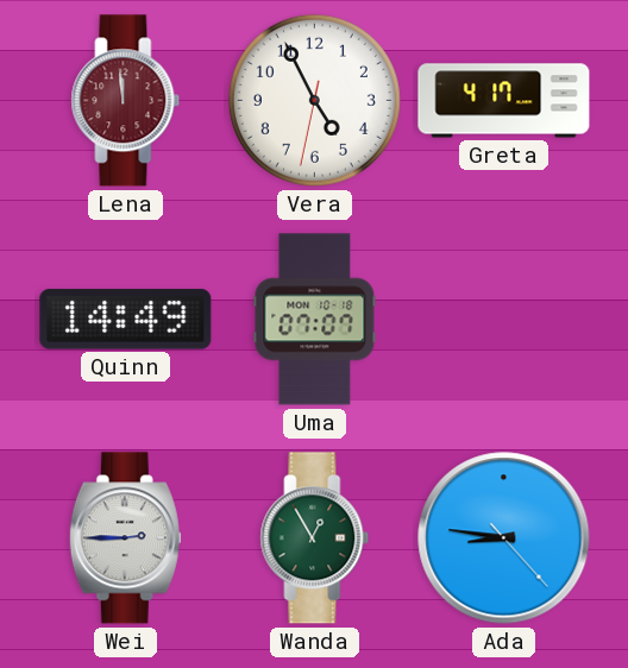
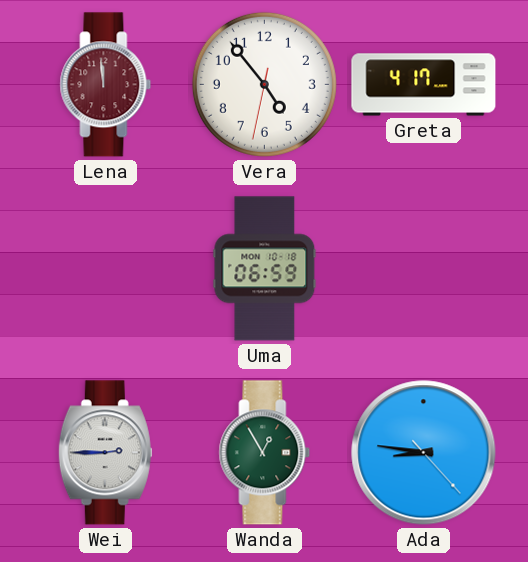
Vera: 4:55 -> 4:53 (264, 84)
Quinn: 14:49 -> none (126, 320)
Uma: 07:07 -> 06:59 (265, 269)
